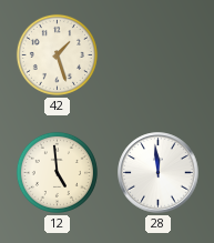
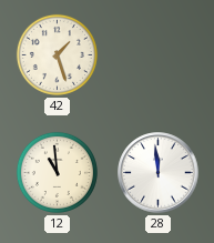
12: 4:59 -> 10:59 (57, 172)
